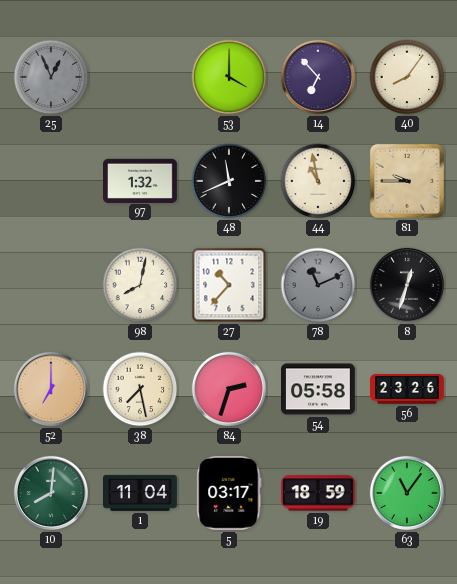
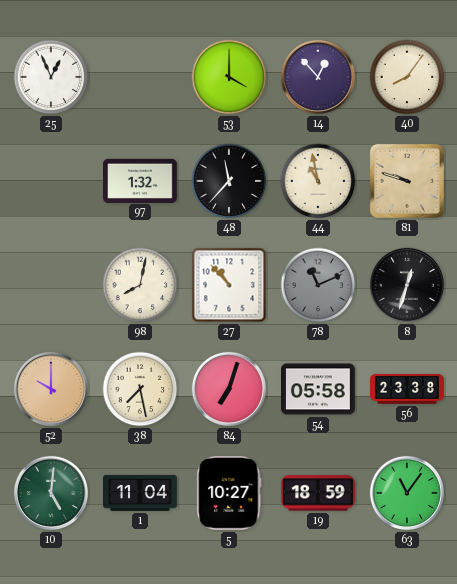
25 dial: grey -> white (51, 77)
14: 6:53 -> 12:53 (318, 77)
48: 11:41 -> 11:37 (229, 181)
81: 9:45 -> 9:48 (407, 181)
27: 10:37 -> 10:53 (229, 285)
52: 7:00 -> 10:00 (51, 389)
84: 2:33 -> 7:03 (229, 389)
56: 23:26 -> 23:38 (408, 390)
10: 8:01 -> 5:01 (51, 493)
5: 03:17 -> 10:27 (229, 493)
